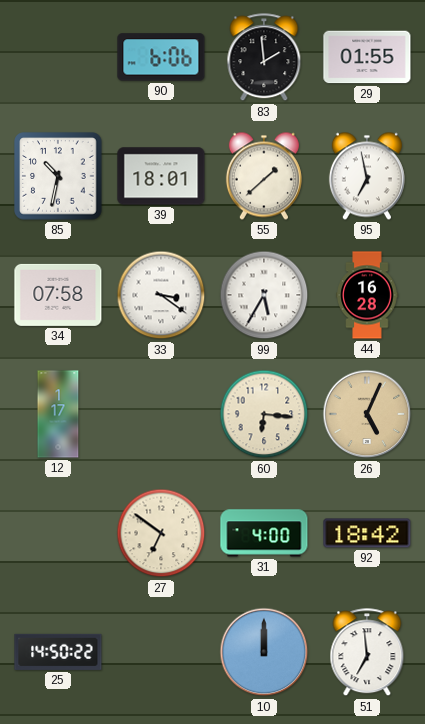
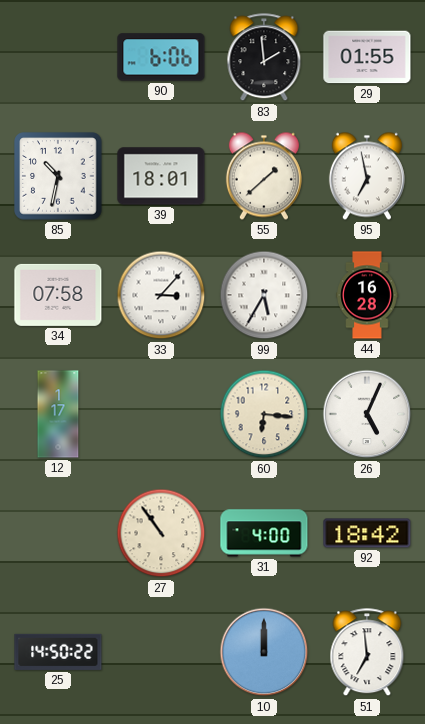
33: 3:21 -> 3:07 (161, 295)
26 dial: champagne -> white (367, 414)
27: 6:51 -> 10:54 (161, 533)
